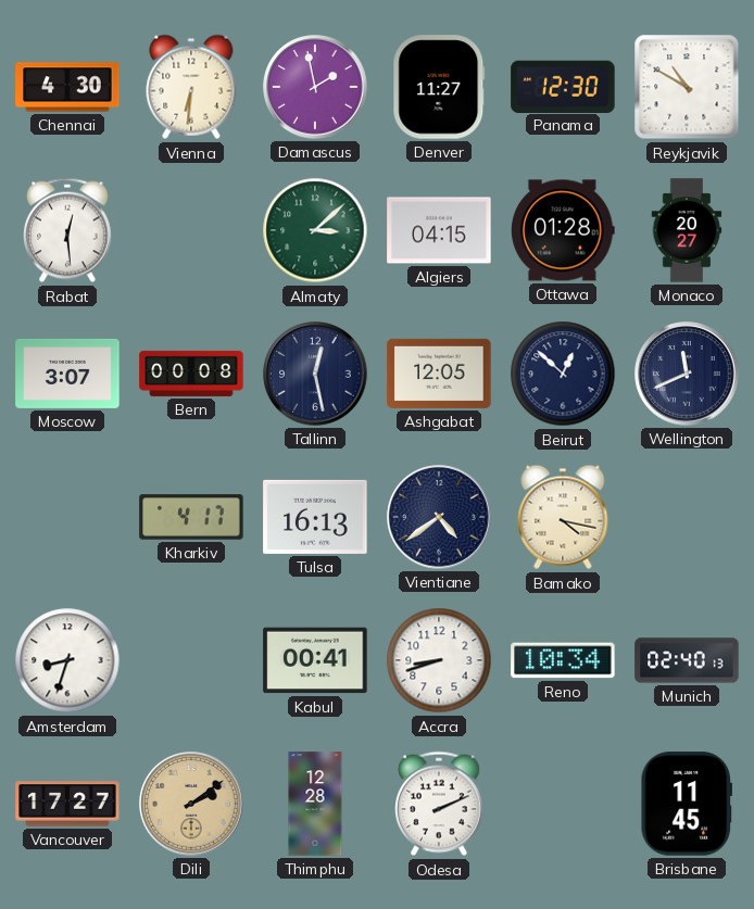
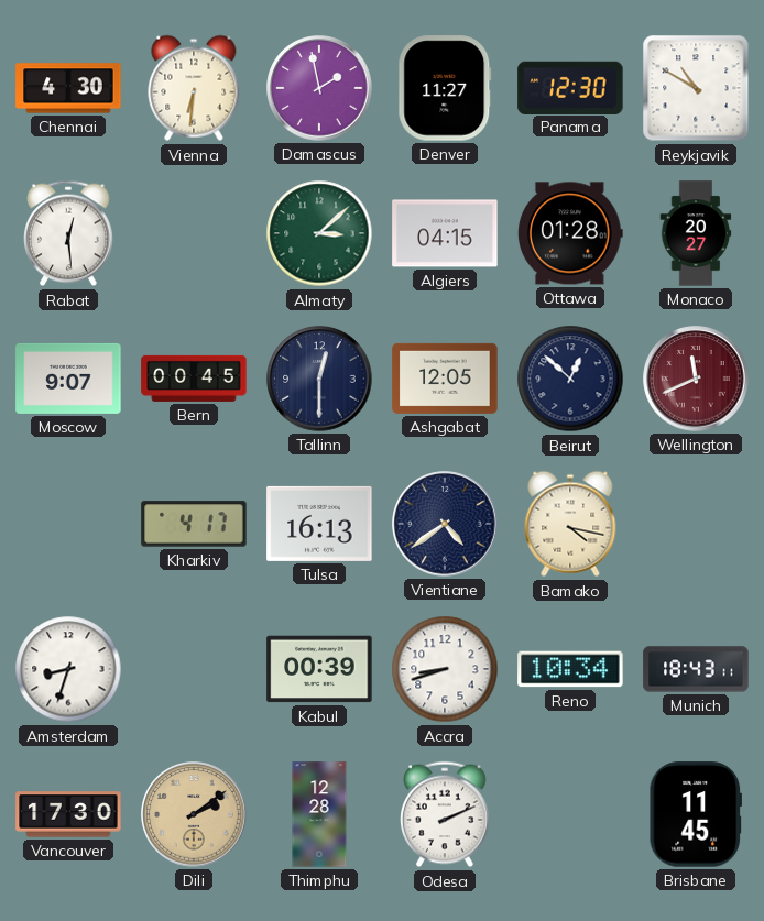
Moscow: 3:07 -> 9:07 (68, 379)
Bern: 00:08 -> 00:45 (194, 379)
Tallinn: 12:28 -> 12:30 (319, 379)
Wellington dial: navy -> burgundy (696, 379)
Kabul: 00:41 -> 00:39 (319, 669)
Munich: 02:40 -> 18:43 (696, 669)
Vancouver: 17:27 -> 17:30 (68, 814)
